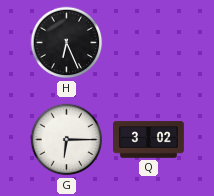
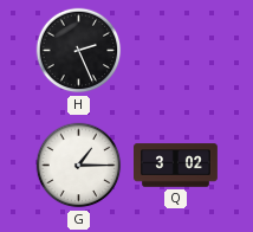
H: 6:26 -> 2:26 (79, 51)
G: 6:15 -> 1:15 (79, 166)
